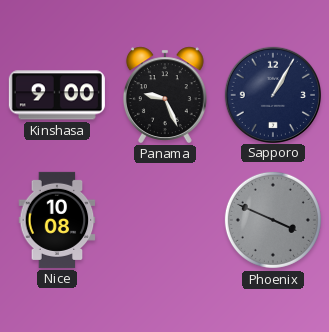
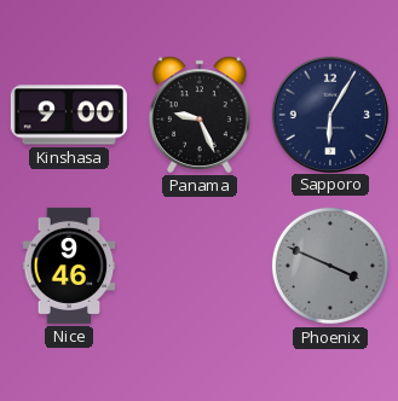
Sapporo: 1:05 -> 6:05 (329, 114)
Nice: 10:08 -> 9:46 (69, 266)
